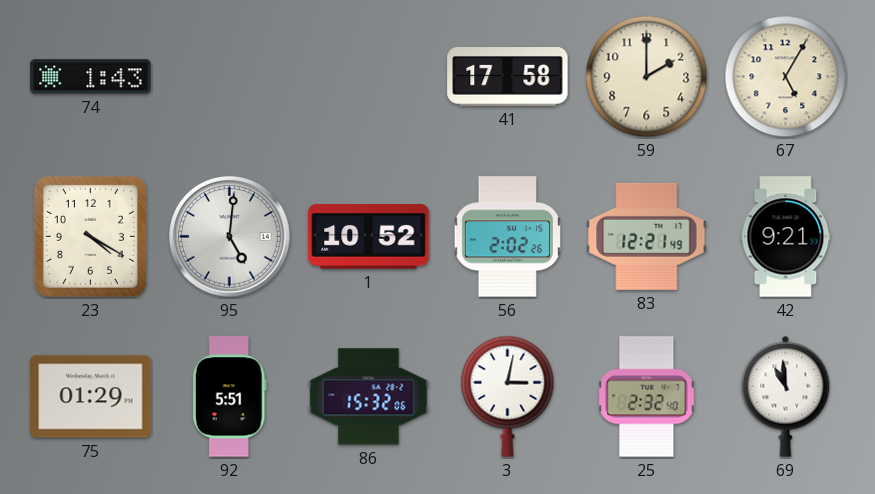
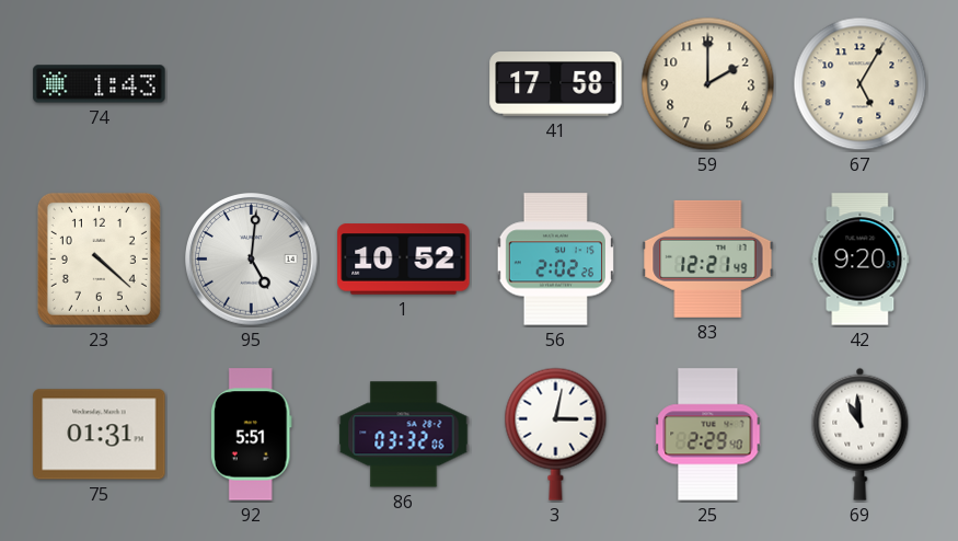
23: 4:20 -> 4:22 (99, 258)
42: 9:21 -> 9:20 (861, 260)
75: 01:29 -> 01:31 (100, 435)
86: 15:32 -> 03:32 (404, 435)
25: 2:32 -> 2:29 (708, 435)
